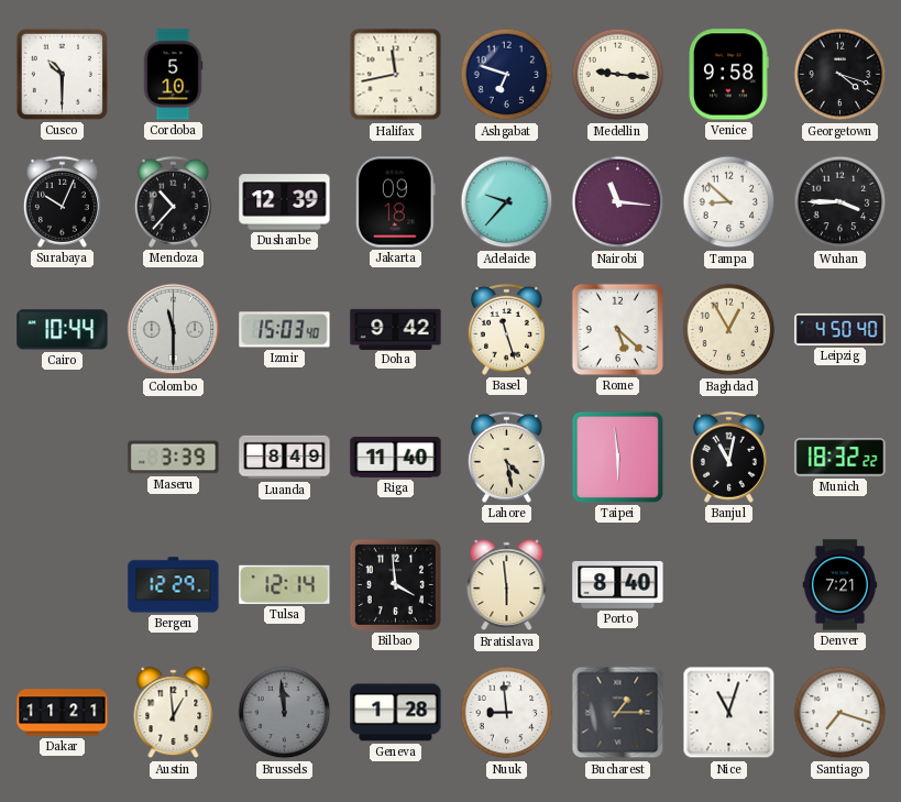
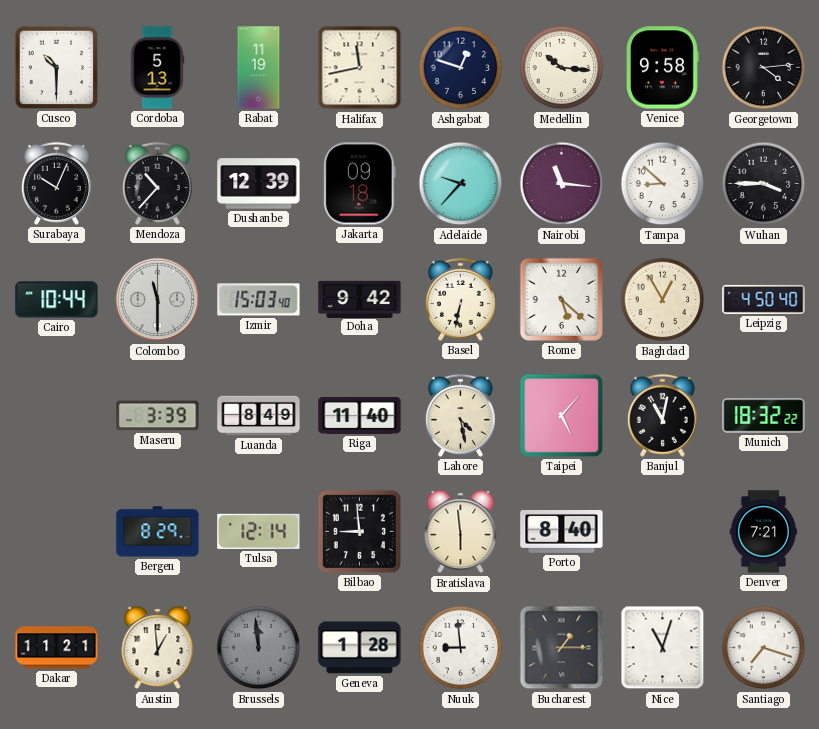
Cordoba: 5:10 -> 5:13 (157, 68)
Rabat: none -> 11:19 (259, 68)
Ashgabat: 6:48 -> 12:48 (461, 68)
Medellin: 9:16 -> 10:16 (562, 68)
Georgetown: 4:18 -> 4:14 (764, 68)
Basel: 11:27 -> 6:32 (460, 299)
Taipei: 5:59 -> 5:07 (561, 415)
Bergen: 12:29 -> 8:29 (158, 532)
Bilbao: 3:59 -> 8:59 (359, 531)
